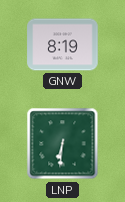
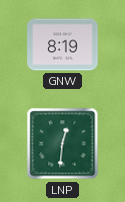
LNP: 6:31 -> 12:31 (63, 144)
